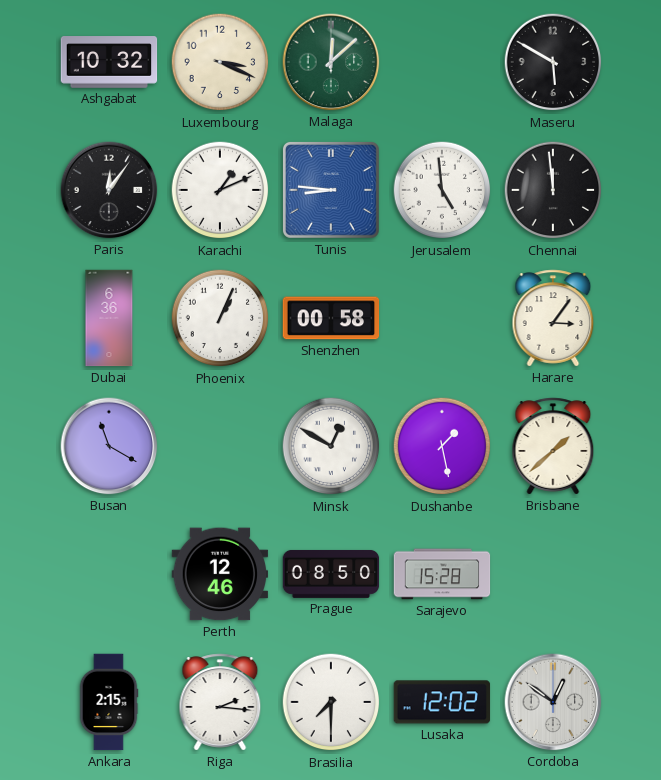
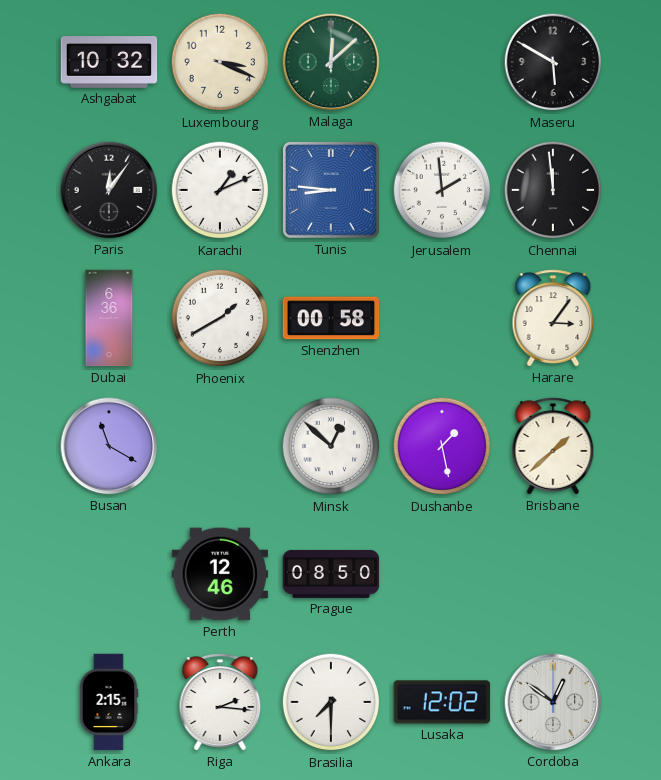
Jerusalem: 4:59 -> 1:59 (442, 190)
Phoenix: 1:04 -> 1:40 (220, 318)
Minsk: 12:50 -> 12:52 (331, 446)
Sarajevo: 15:28 -> none (442, 574)
